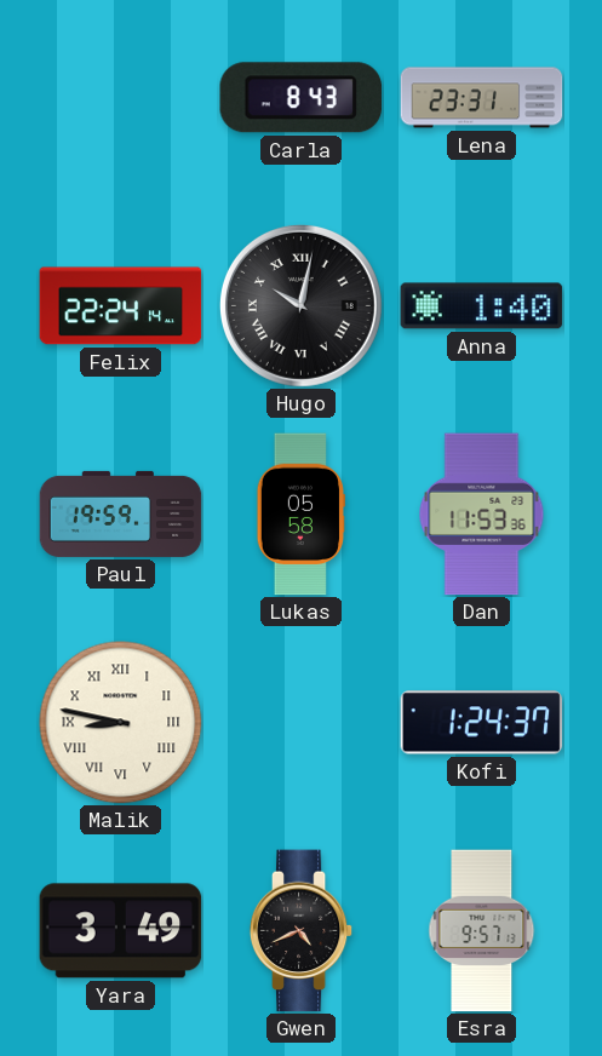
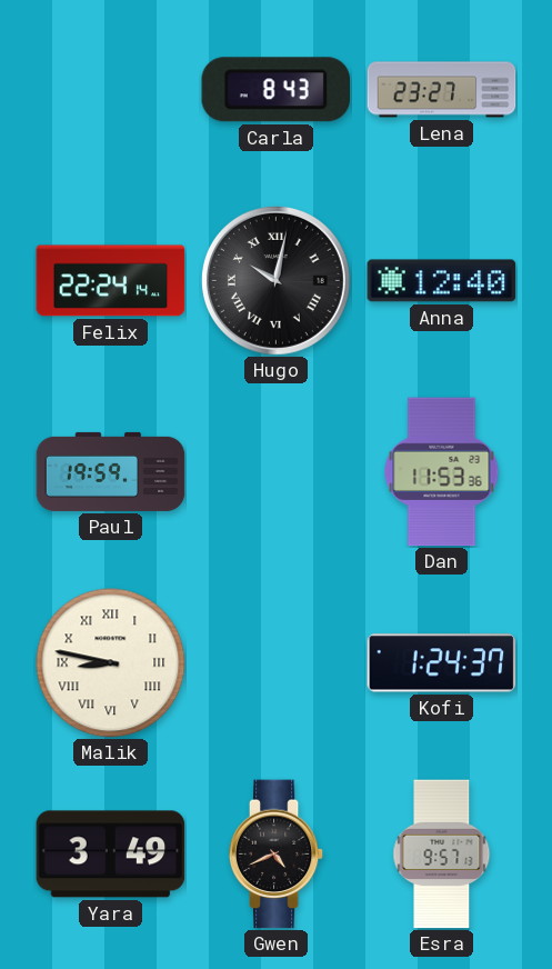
Lena: 23:31 -> 23:27 (442, 90)
Anna: 1:40 -> 12:40 (442, 281)
Lukas: 05:58 -> none (300, 515)
